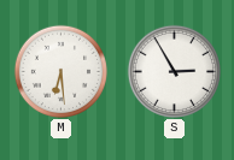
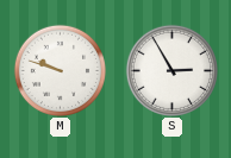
M: 6:29 -> 9:48 (60, 70)
